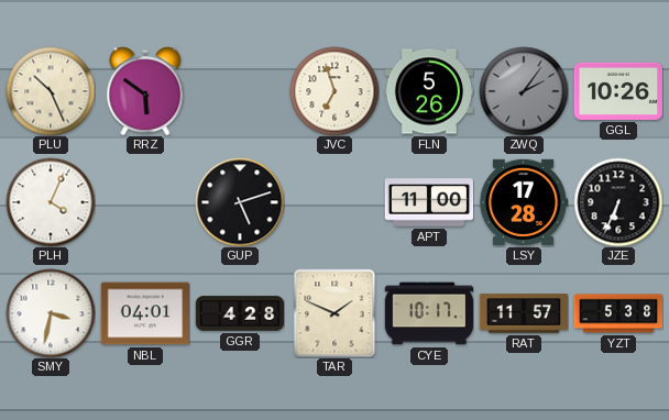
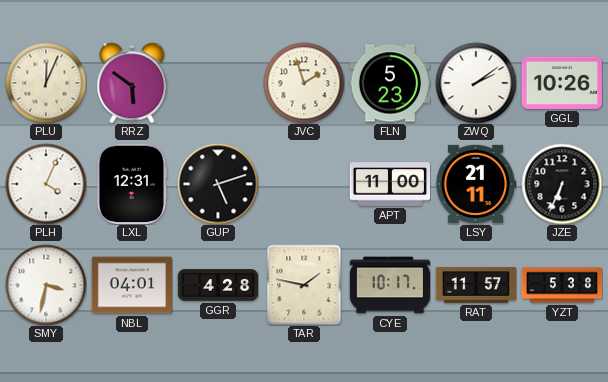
PLU: 10:26 -> 12:04 (46, 83)
JVC: 6:57 -> 1:57 (304, 83)
FLN: 5:26 -> 5:23 (389, 83)
ZWQ: 2:06 -> 2:09 (476, 83)
ZWQ dial: grey -> white (476, 83)
LXL: none -> 12:31 (132, 183)
LSY: 17:28 -> 21:11 (475, 184)
TAR: 1:49 -> 1:47 (304, 285)
